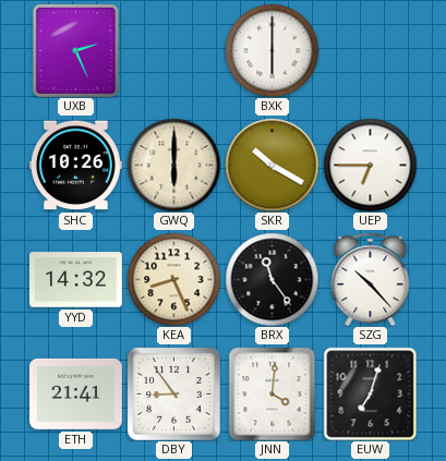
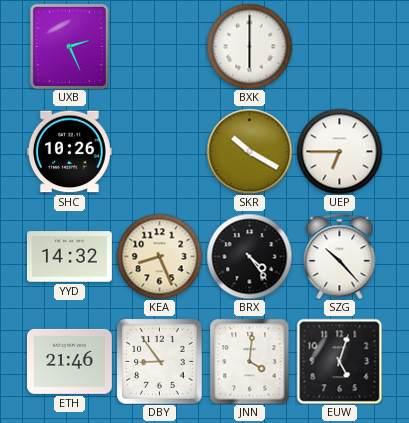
GWQ: 6:00 -> none (173, 165)
BRX: 11:24 -> 4:24 (249, 256)
ETH: 21:41 -> 21:46 (69, 361)
EUW: 7:03 -> 5:03 (339, 361)
